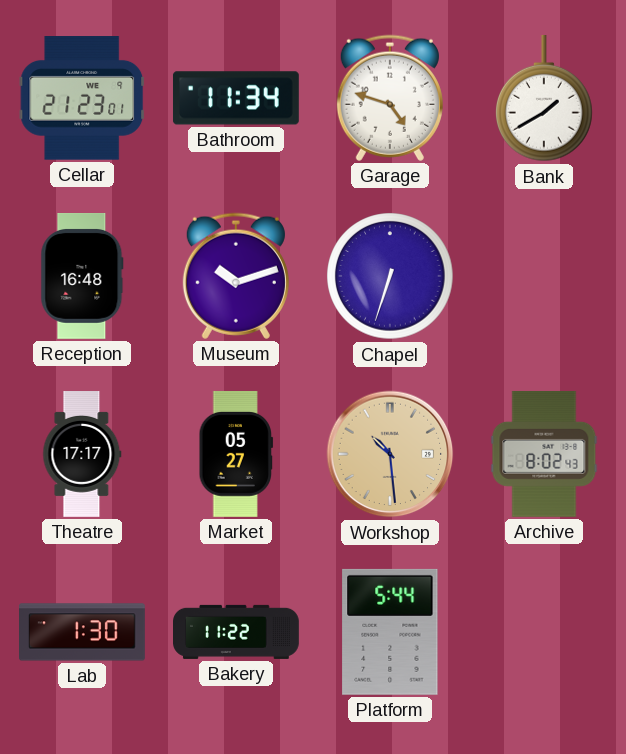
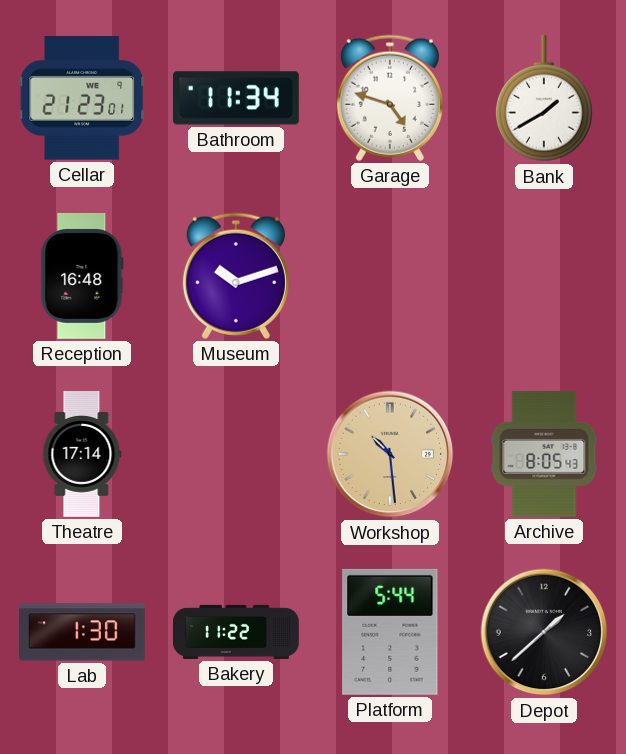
Chapel: 6:33 -> none (390, 276)
Theatre: 17:17 -> 17:14 (82, 455)
Market: 05:27 -> none (236, 454)
Archive: 8:02 -> 8:05 (544, 454)
Depot: none -> 1:38 (544, 632)
